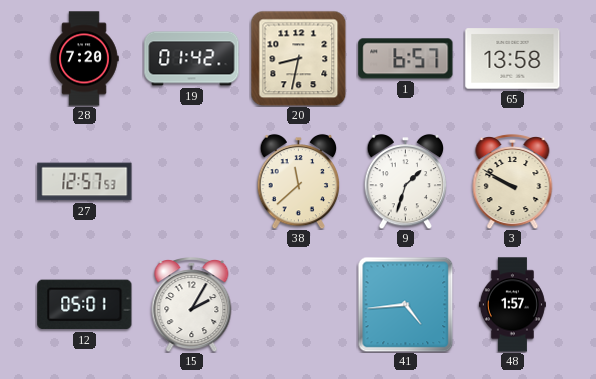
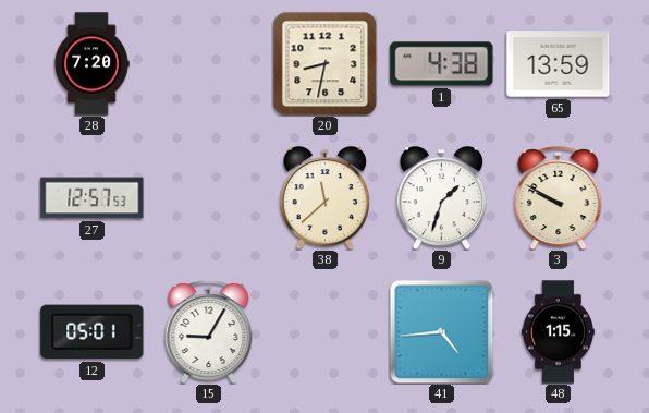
19: 01:42 -> none (192, 59)
1: 6:57 -> 4:38 (442, 64)
65: 13:58 -> 13:59 (559, 64)
15: 2:05 -> 9:05 (209, 332)
48: 1:57 -> 1:15 (558, 332)
